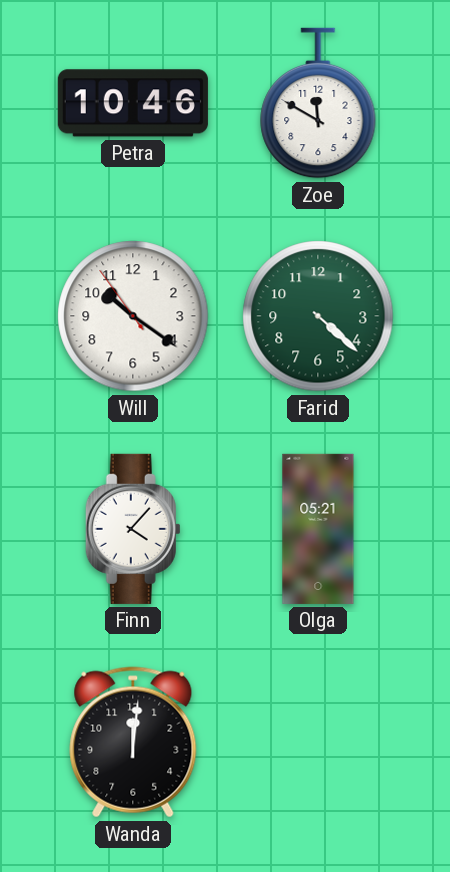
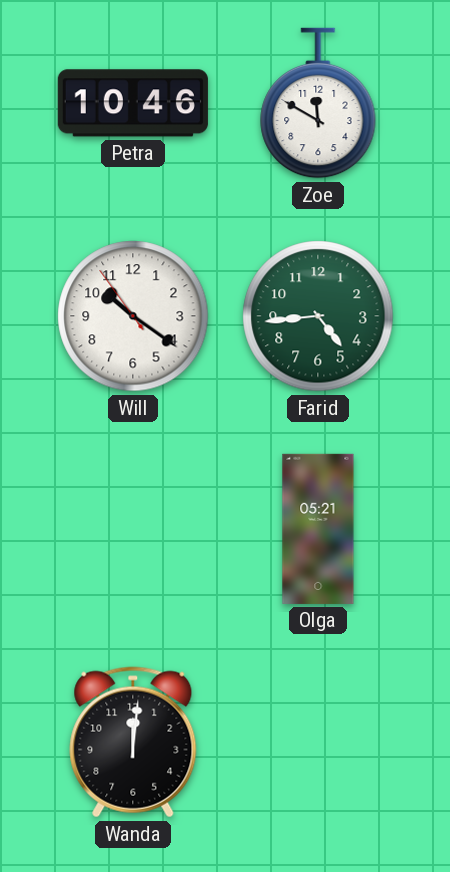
Farid: 4:22 -> 4:44 (318, 316)
Finn: 4:07 -> none (133, 529)
